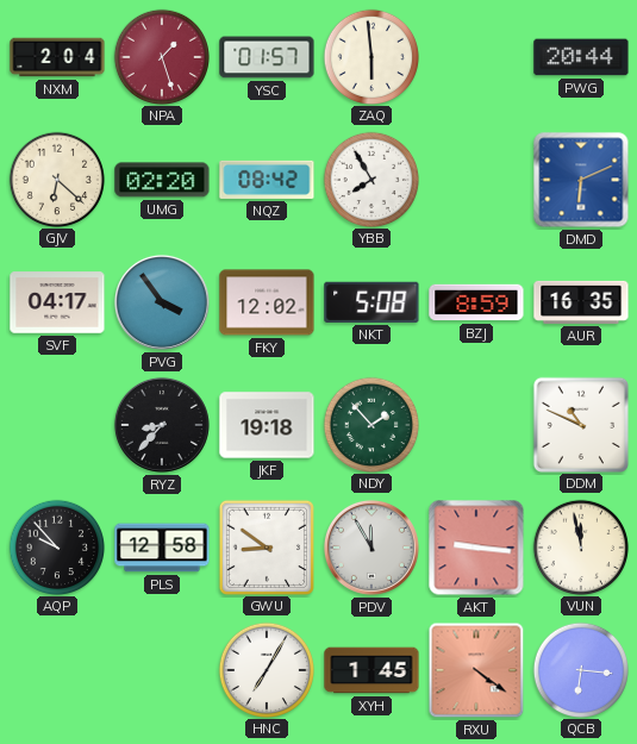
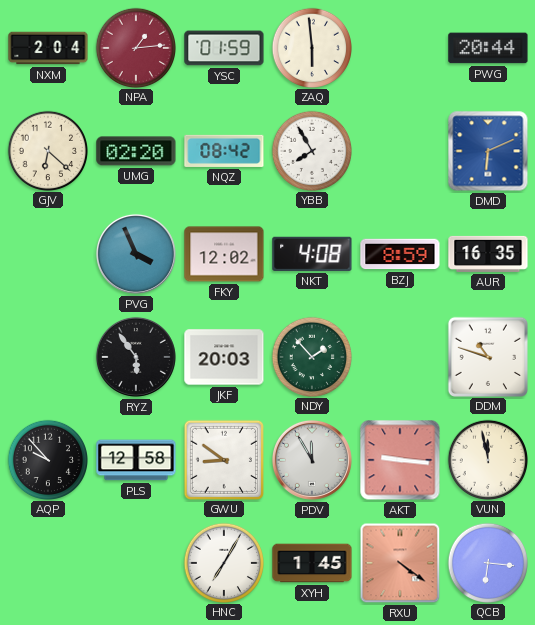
NPA: 1:27 -> 1:14 (135, 47)
YSC: 01:57 -> 01:59 (224, 48)
SVF: 04:17 -> none (57, 302)
PVG: 3:54 -> 3:56 (136, 254)
NKT: 5:08 -> 4:08 (312, 254)
RYZ: 8:37 -> 5:54 (136, 357)
JKF: 19:18 -> 20:03 (224, 357)
DDM: 10:49 -> 10:48 (487, 356)
